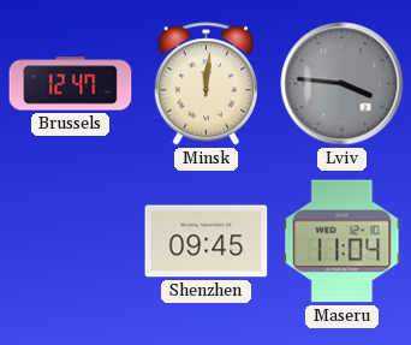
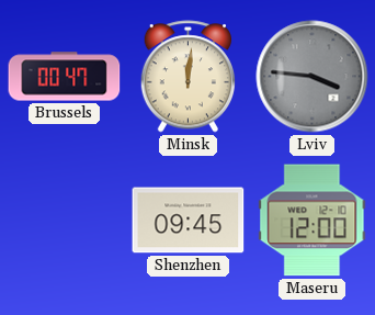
Brussels: 12:47 -> 00:47 (65, 77)
Maseru: 11:04 -> 12:00 (312, 221)
